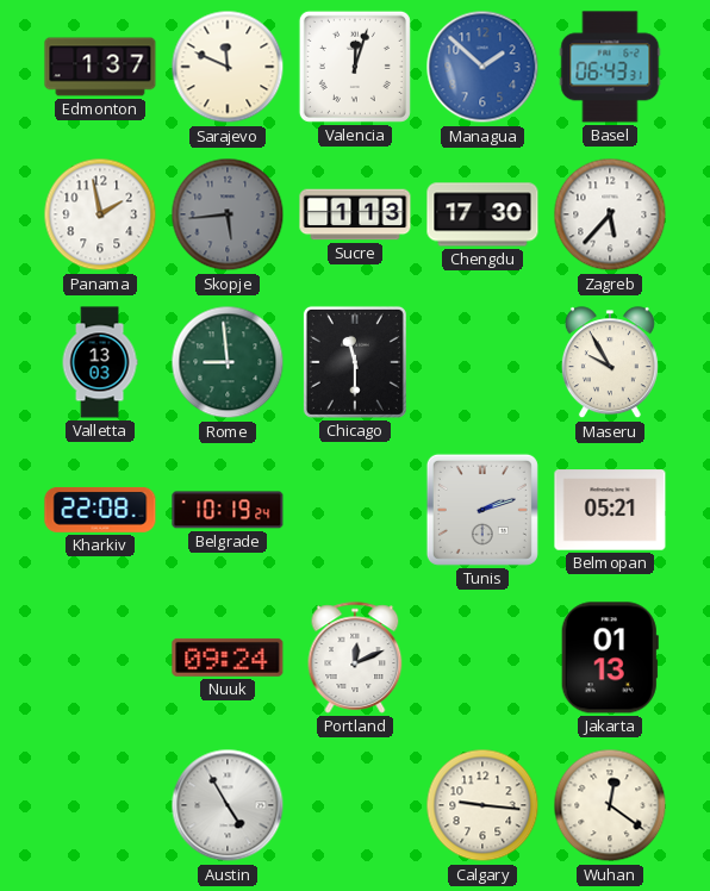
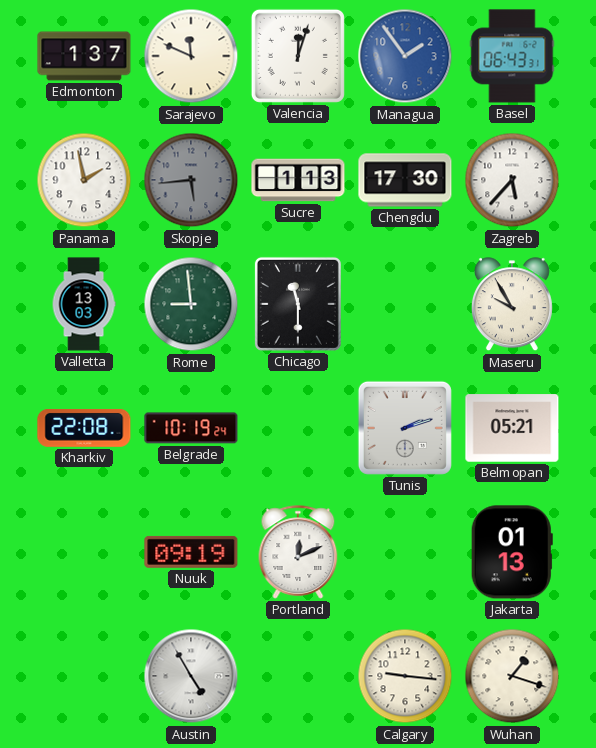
Managua: 1:52 -> 1:54 (405, 56)
Nuuk: 09:24 -> 09:19 (191, 552)
Wuhan: 12:21 -> 1:18 (512, 676)
